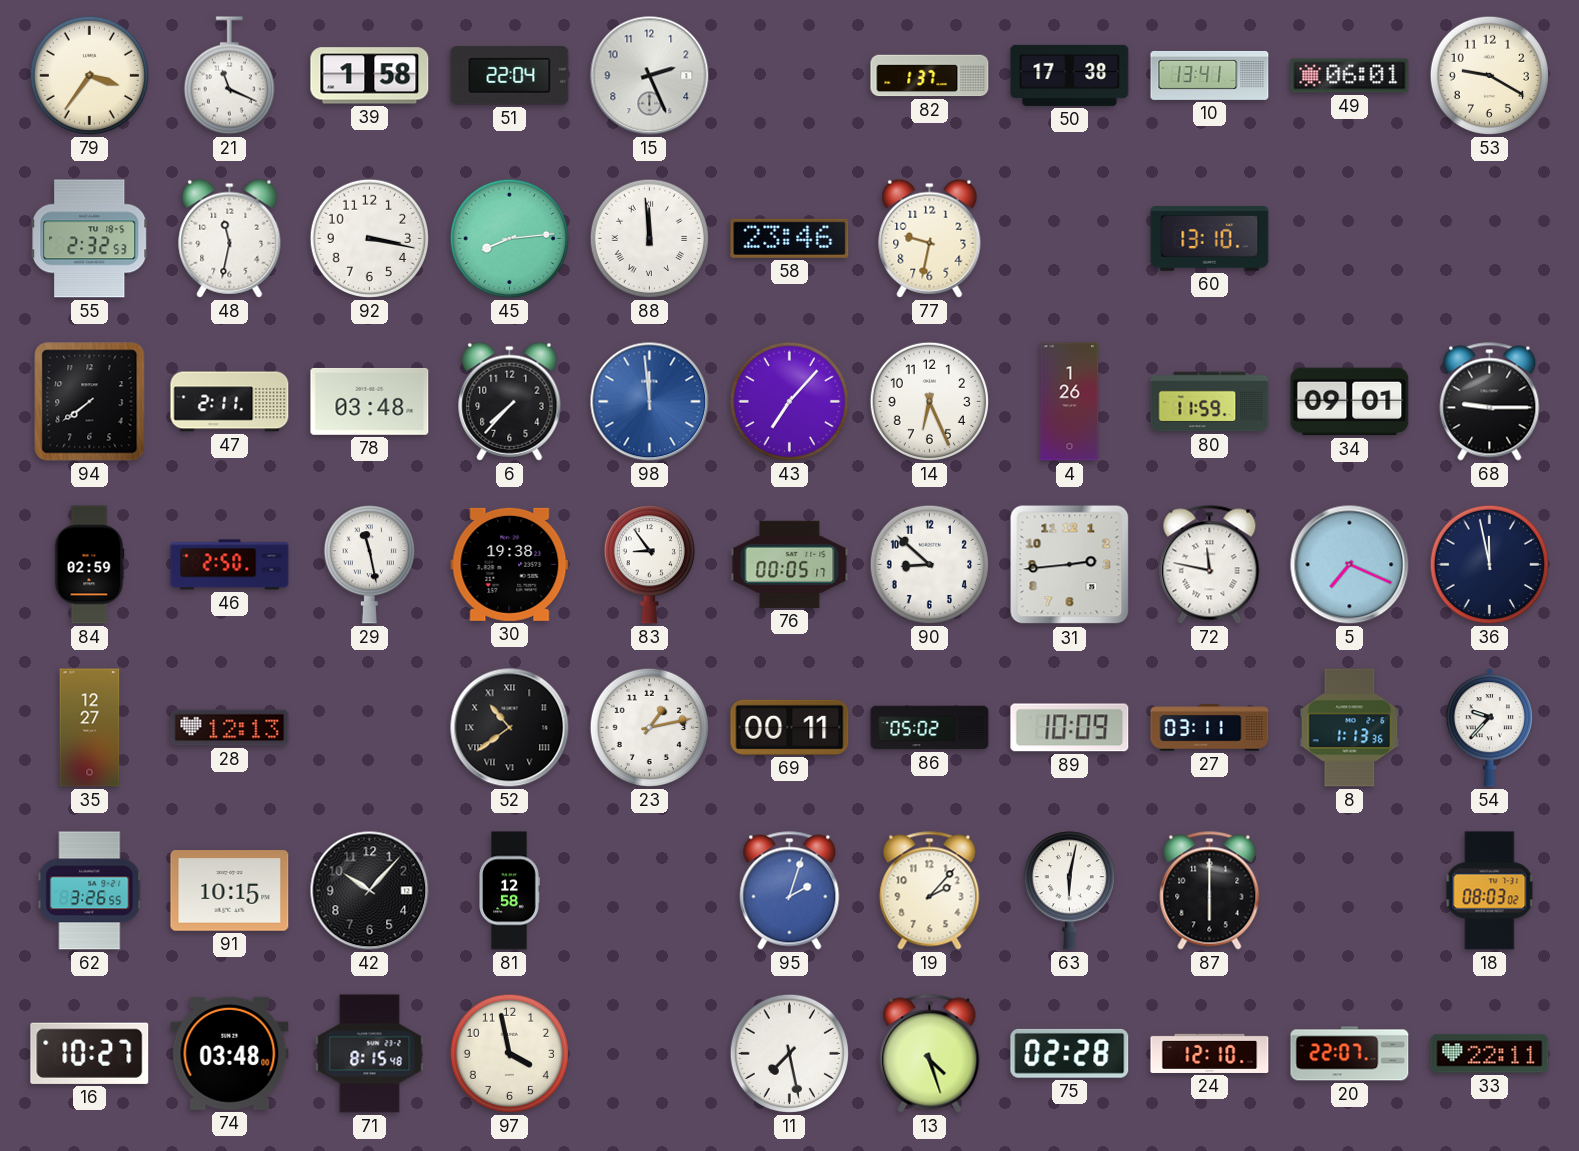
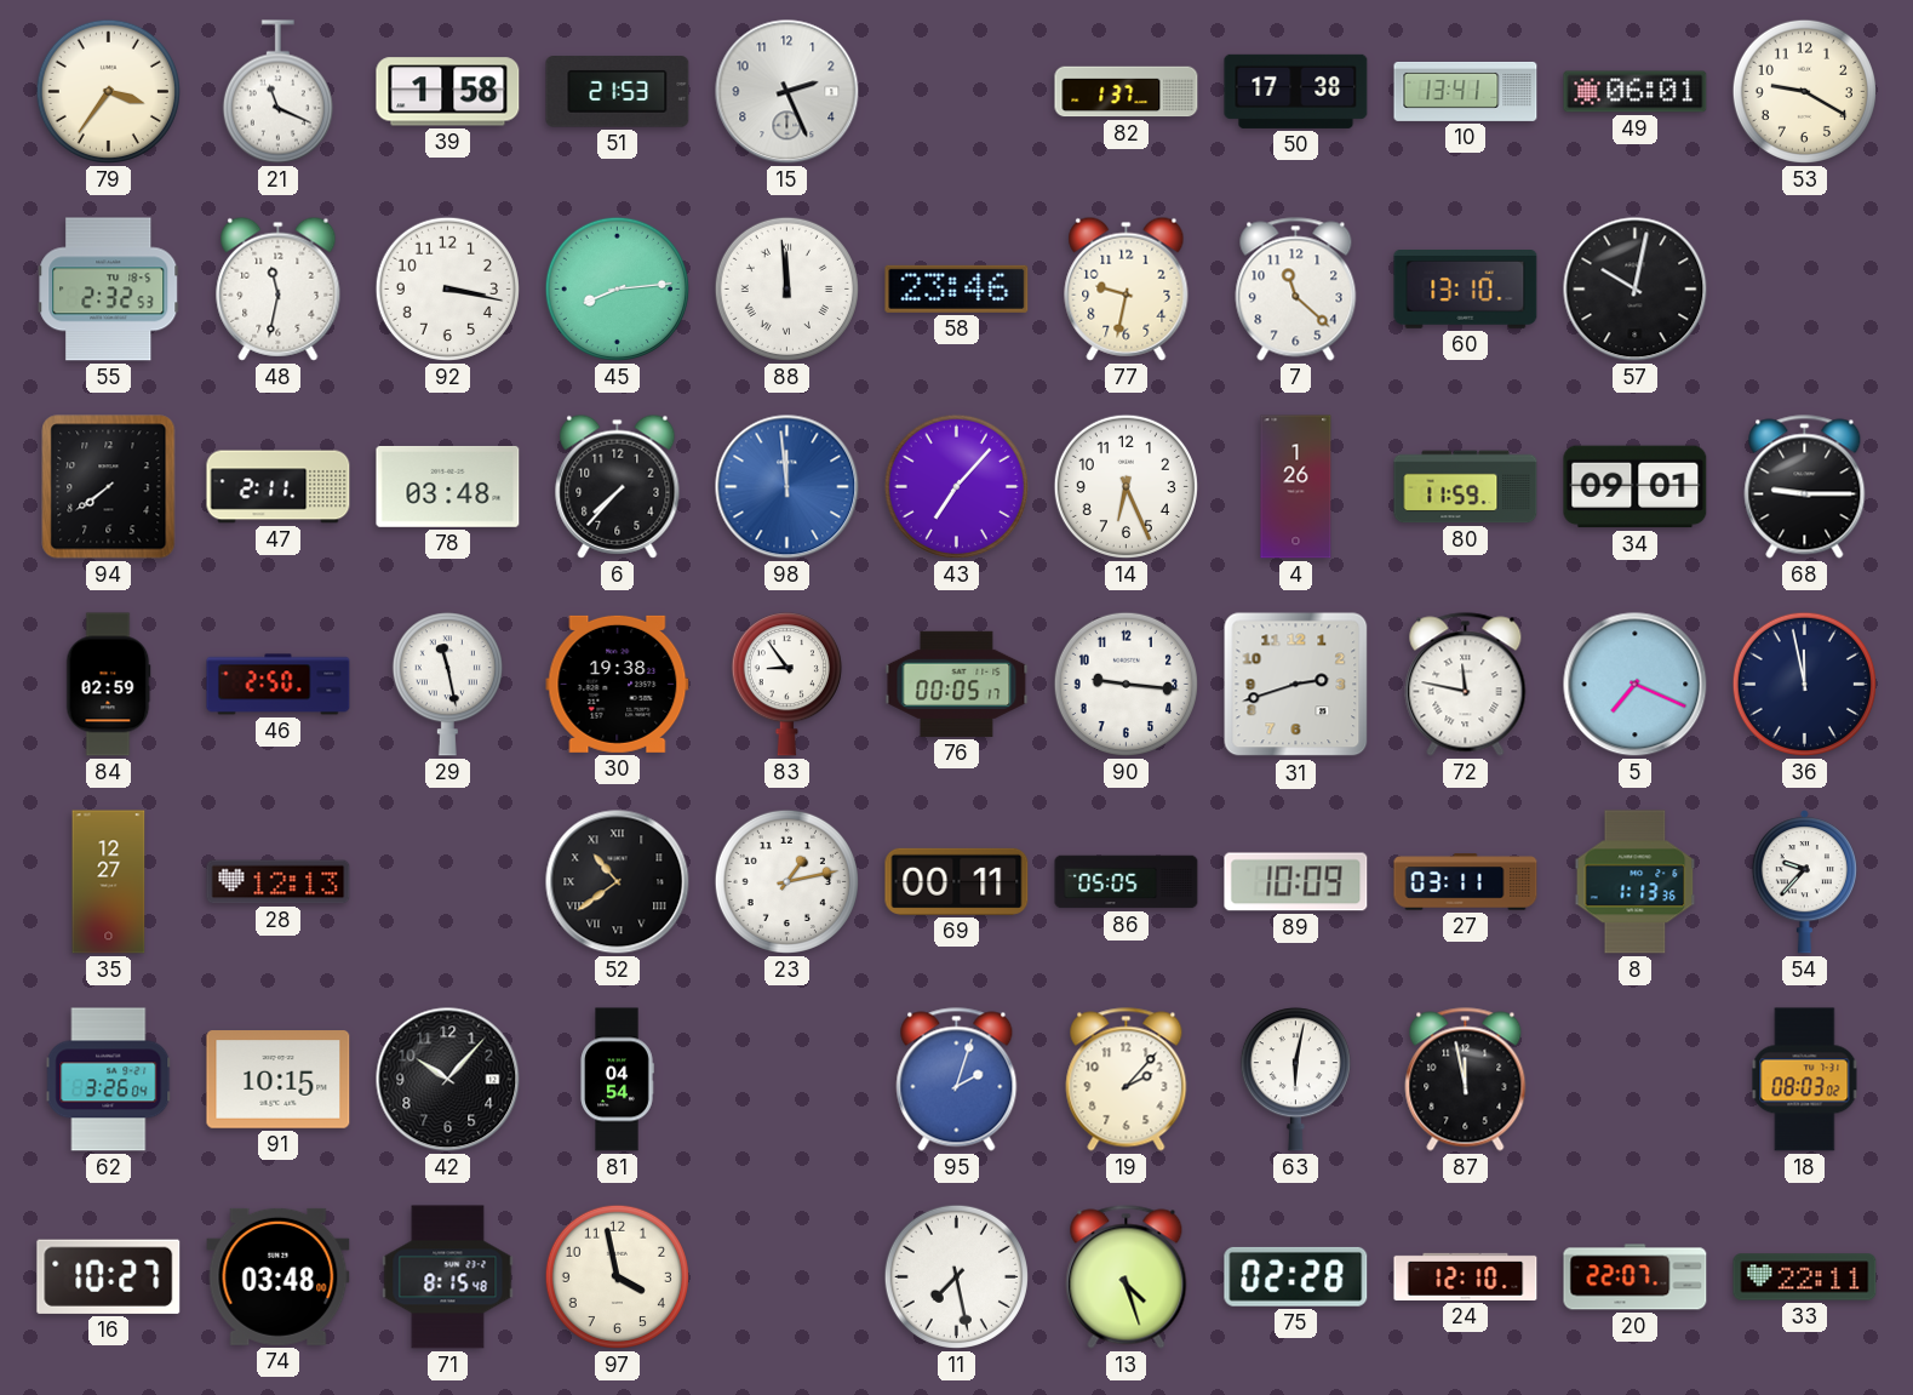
51: 22:04 -> 21:53 (618, 92)
7: none -> 11:22 (1296, 290)
57: none -> 10:02 (1636, 290)
90: 8:52 -> 9:16 (1126, 684)
31: 2:44 -> 2:42 (1296, 685)
86: 05:02 -> 05:05 (1127, 882)
62: 3:26:55 -> 3:26:04 (109, 1080)
81: 12:58 -> 04:54 (617, 1080)
87: 6:00 -> 11:58 (1466, 1080)
